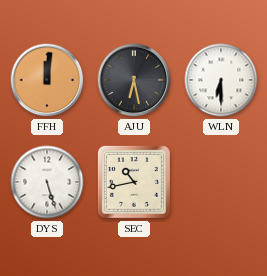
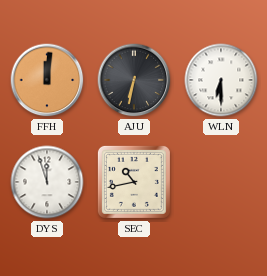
AJU: 6:28 -> 6:32 (134, 80)
DYS: 5:27 -> 11:57 (47, 182)
